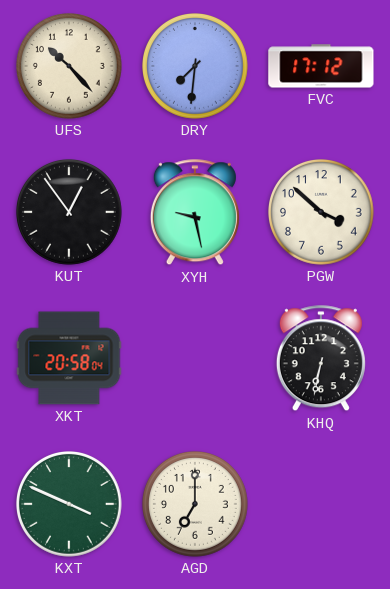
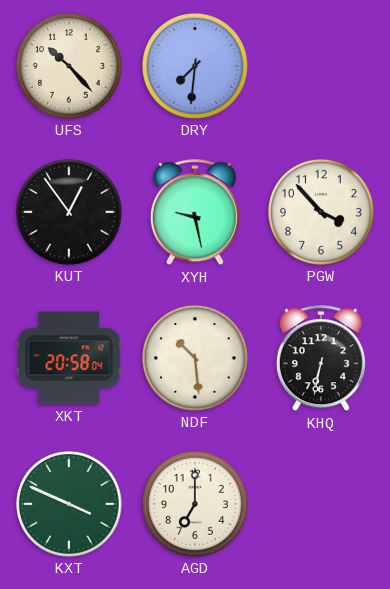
FVC: 17:12 -> none (321, 66)
PGW: 3:52 -> 3:53 (322, 213)
NDF: none -> 10:29 (196, 359)
